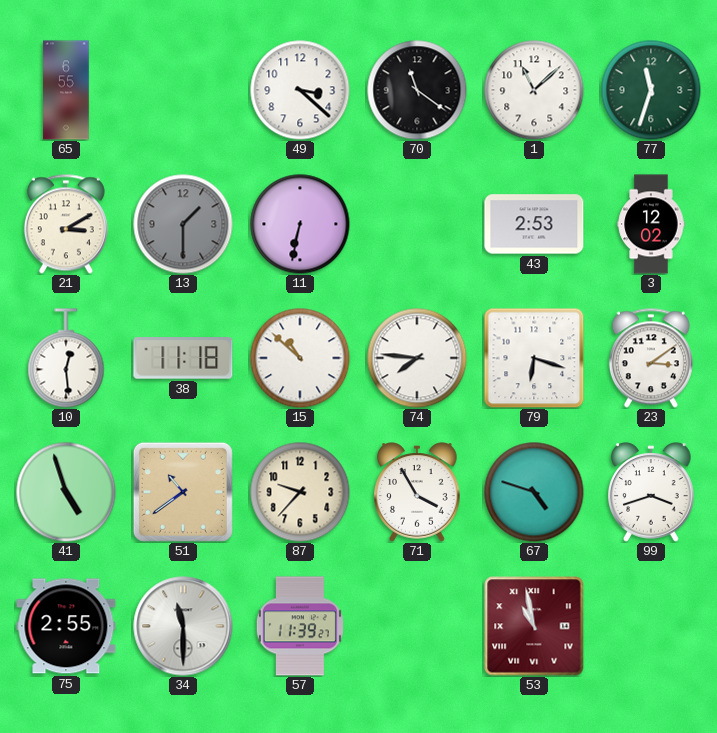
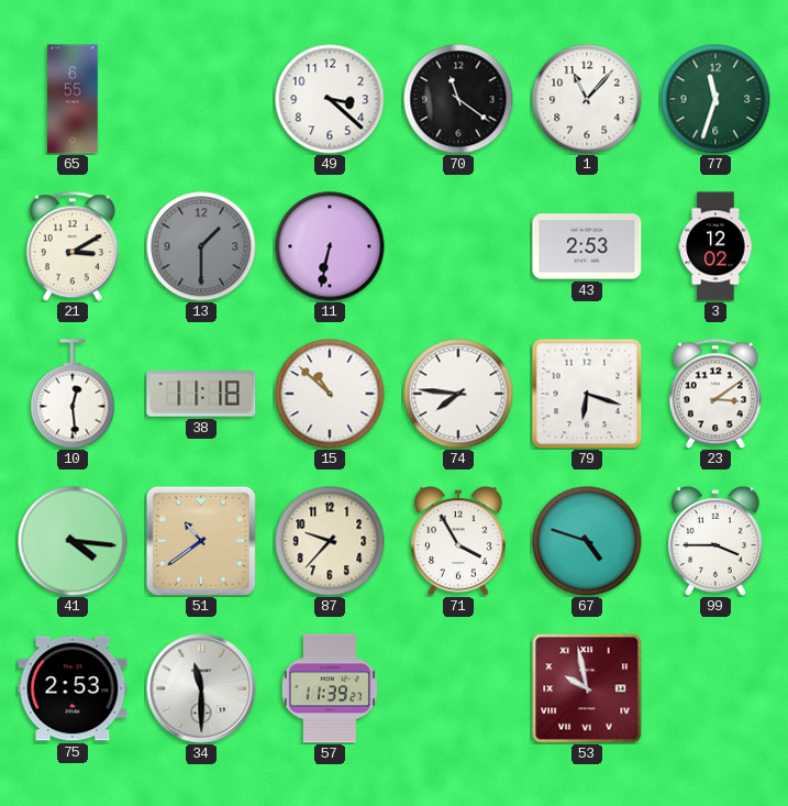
1: 11:08 -> 11:07 (587, 99)
41: 4:57 -> 4:16 (73, 541)
99: 3:42 -> 3:45 (715, 541)
75: 2:55 -> 2:53 (73, 688)
53: 10:58 -> 9:58 (587, 688)
